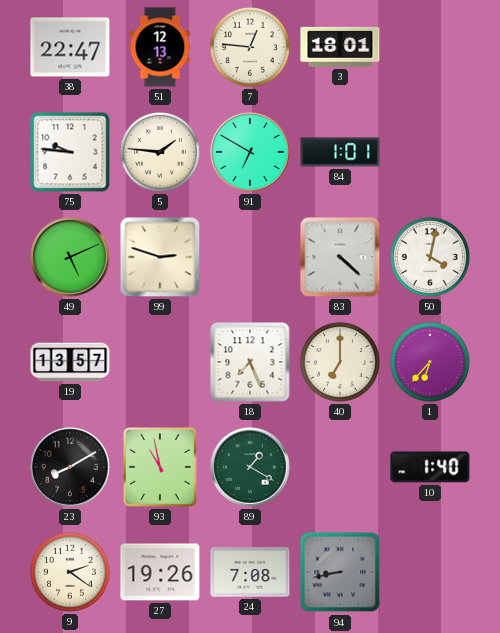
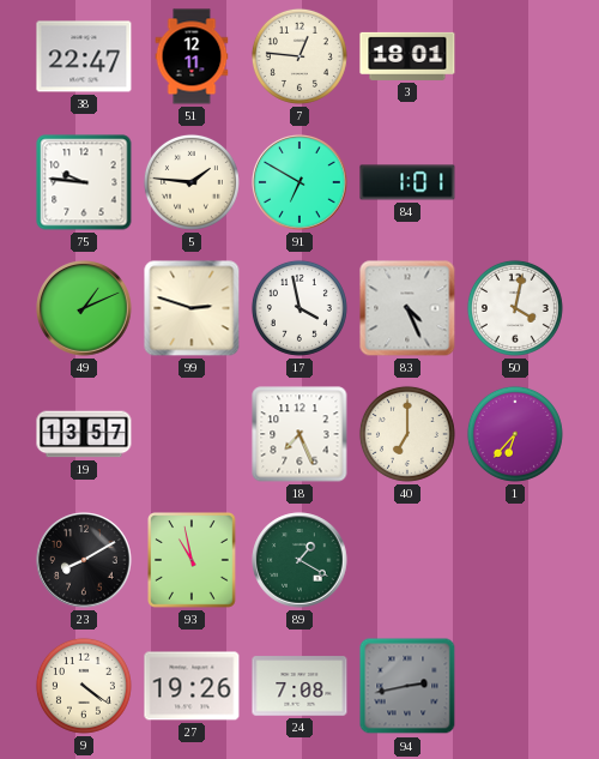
51: 12:13 -> 12:11 (192, 56)
49: 5:11 -> 1:11 (84, 308)
17: none -> 3:58 (299, 308)
83: 4:22 -> 4:26 (407, 308)
10: 1:40 -> none (430, 467)
9: 2:21 -> 4:21 (84, 686)
94: 8:43 -> 2:43 (407, 686)
